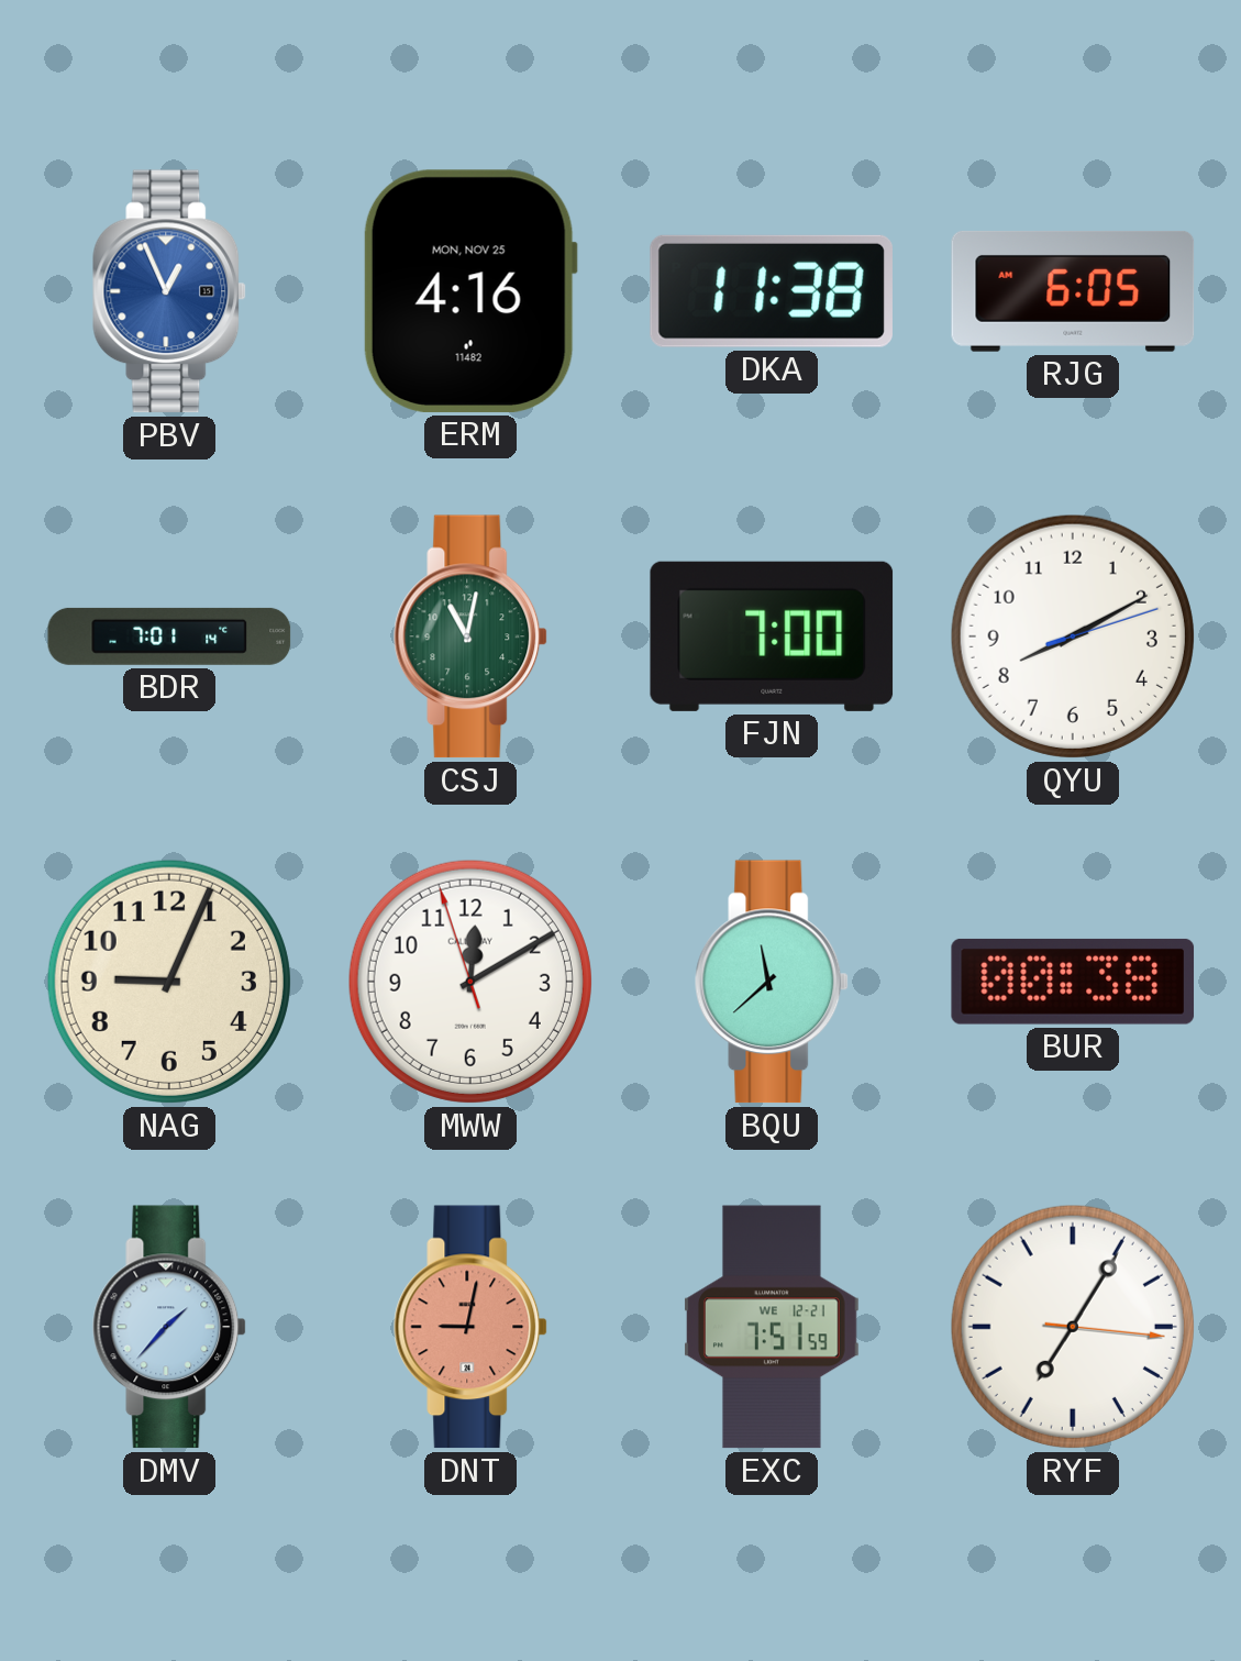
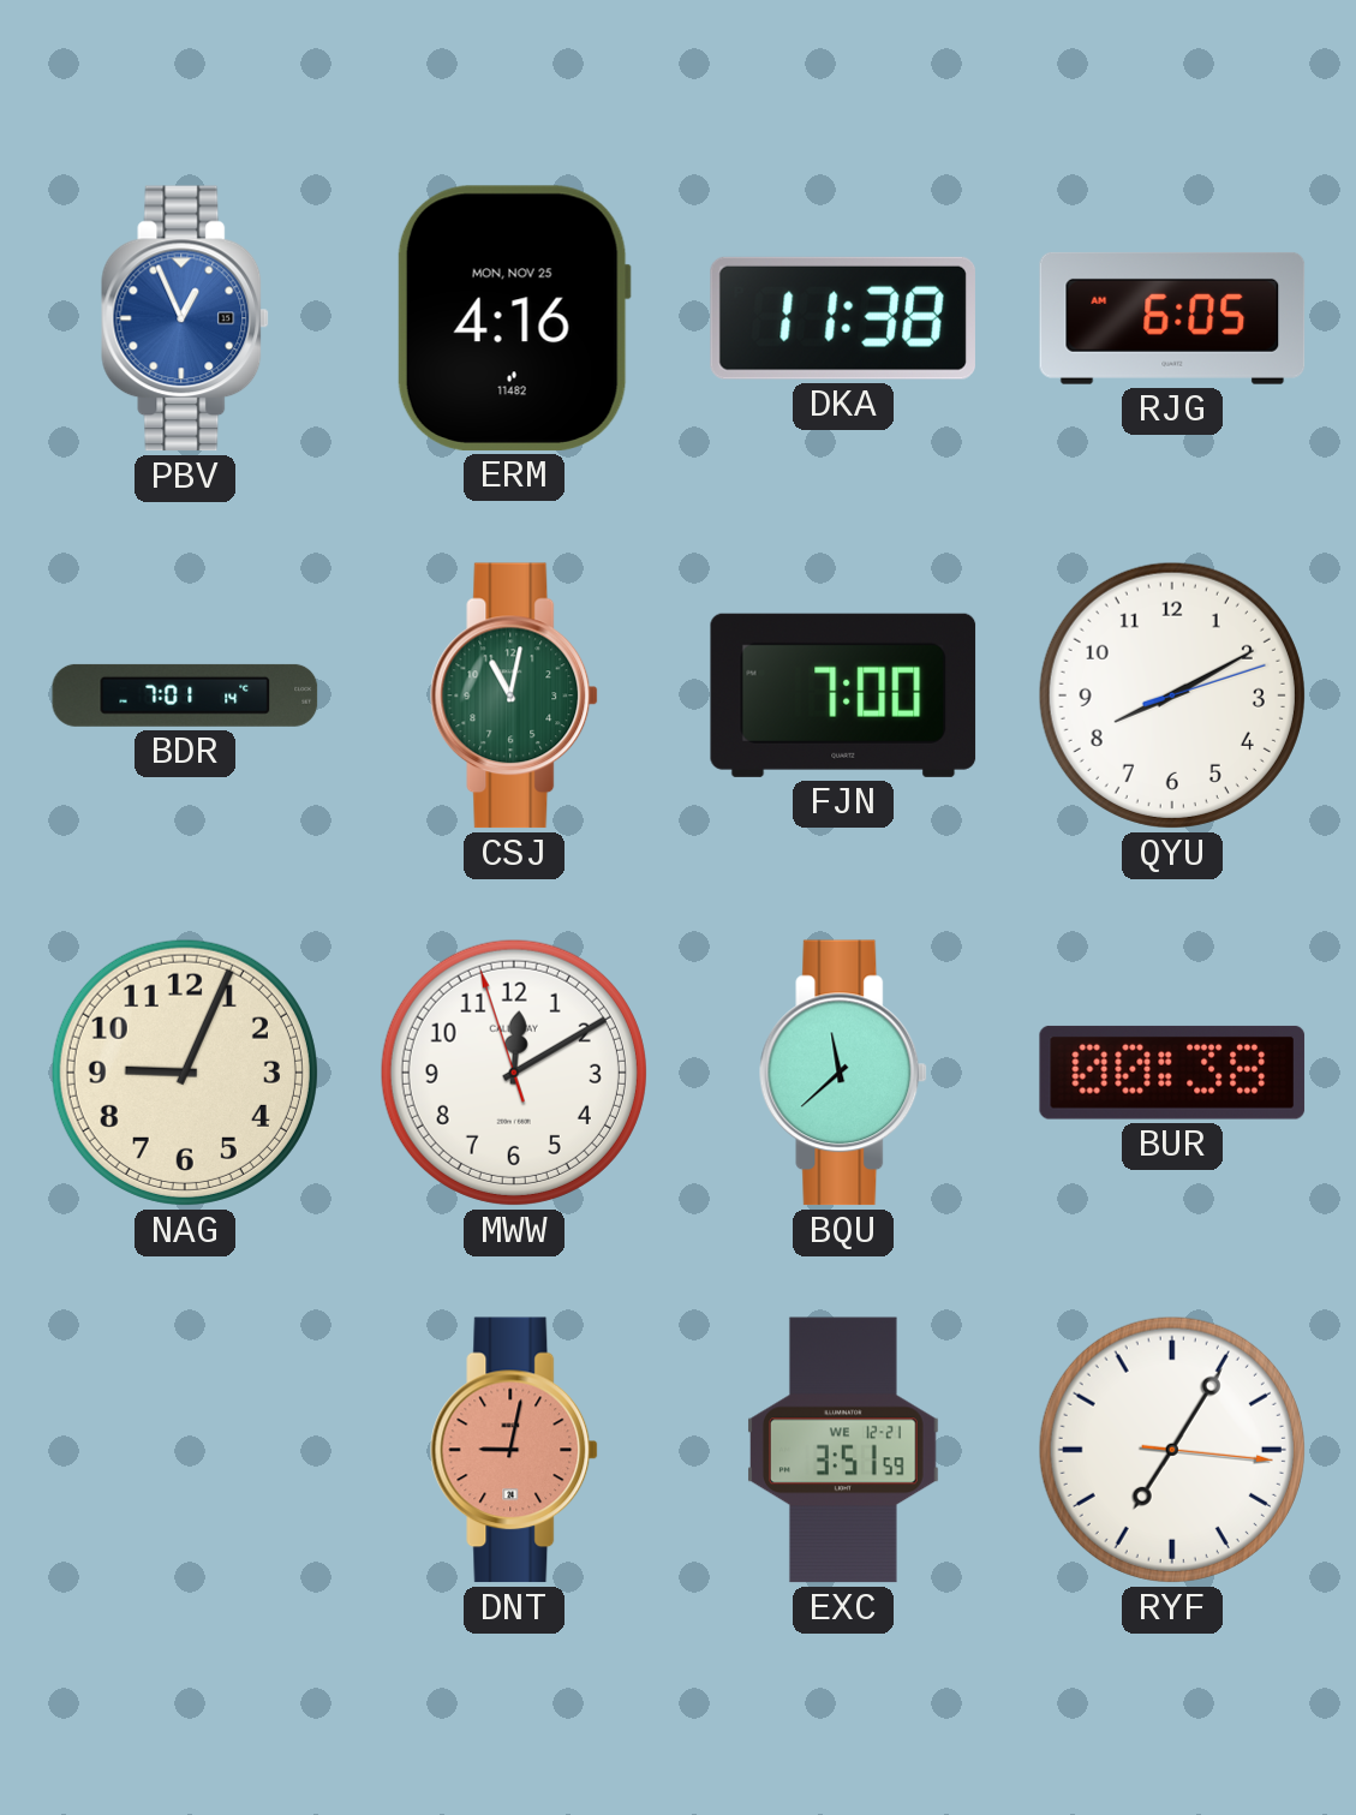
DMV: 1:37 -> none (170, 1327)
EXC: 7:51 -> 3:51 (844, 1450)
